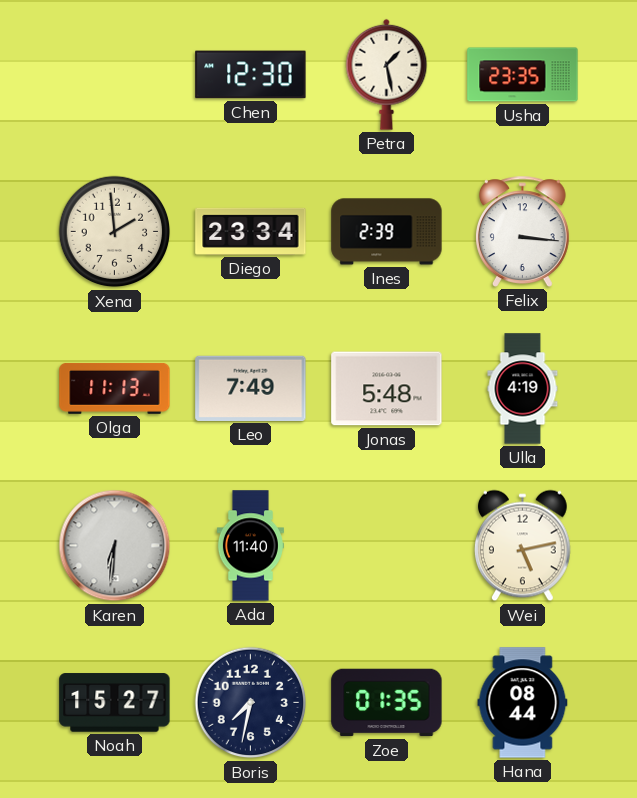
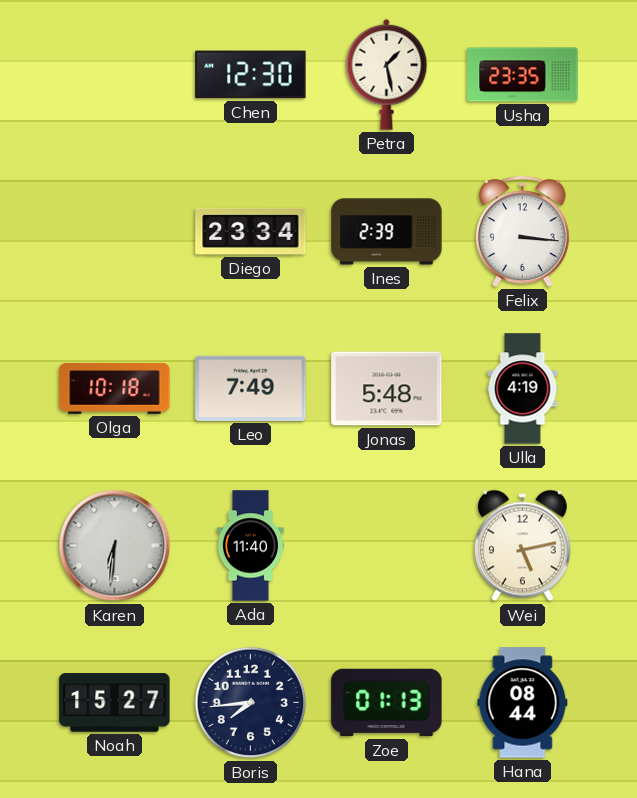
Xena: 1:59 -> none (115, 232)
Olga: 11:13 -> 10:18 (115, 388)
Boris: 7:32 -> 7:44 (251, 703)
Zoe: 01:35 -> 01:13 (387, 703)
